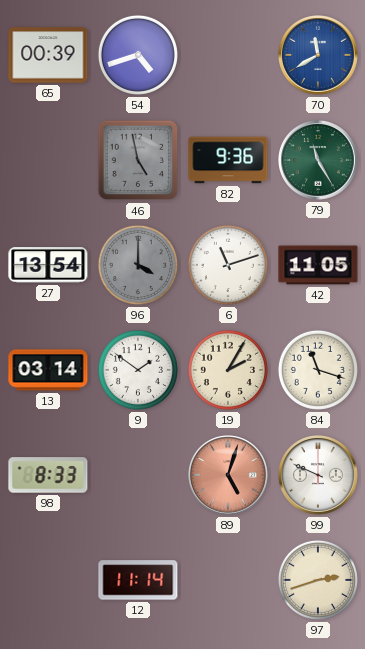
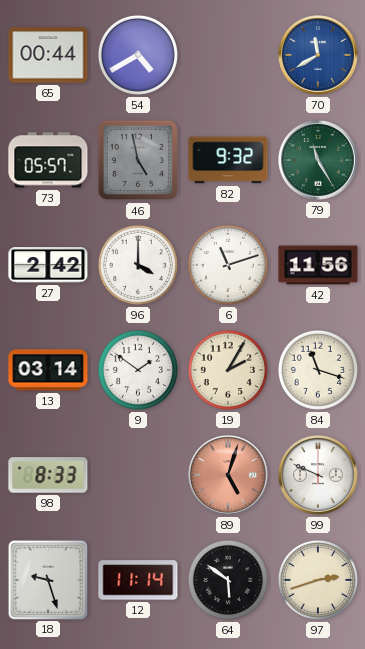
65: 00:39 -> 00:44 (48, 55)
54: 4:42 -> 4:40 (138, 55)
73: none -> 05:57 (48, 160)
82: 9:36 -> 9:32 (228, 160)
27: 13:54 -> 2:42 (48, 265)
96 dial: grey -> white (138, 265)
42: 11:05 -> 11:56 (318, 265)
18: none -> 9:27 (47, 579)
64: none -> 5:51 (228, 580)
